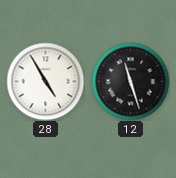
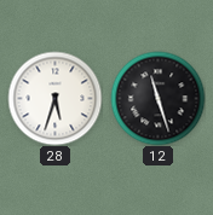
28: 4:55 -> 5:33 (54, 98)
